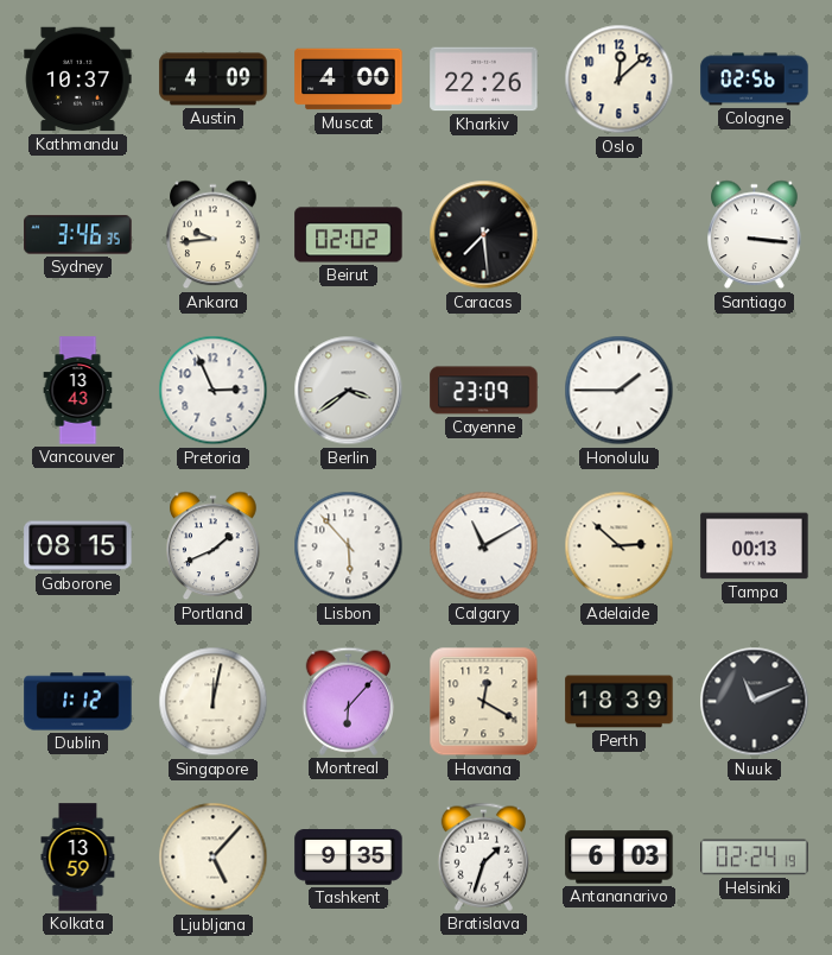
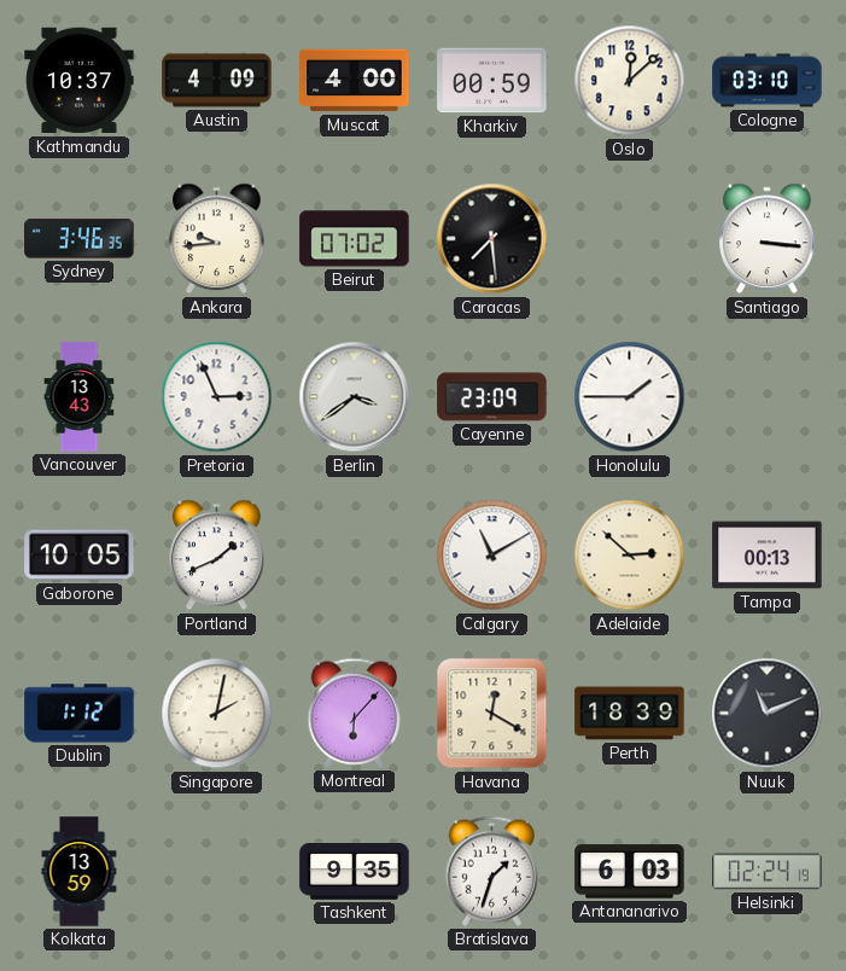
Kharkiv: 22:26 -> 00:59 (492, 81)
Cologne: 02:56 -> 03:10 (768, 81)
Beirut: 02:02 -> 07:02 (355, 239)
Gaborone: 08:15 -> 10:05 (80, 556)
Lisbon: 5:53 -> none (349, 546)
Singapore: 12:02 -> 2:02 (217, 714)
Ljubljana: 5:07 -> none (214, 858)
